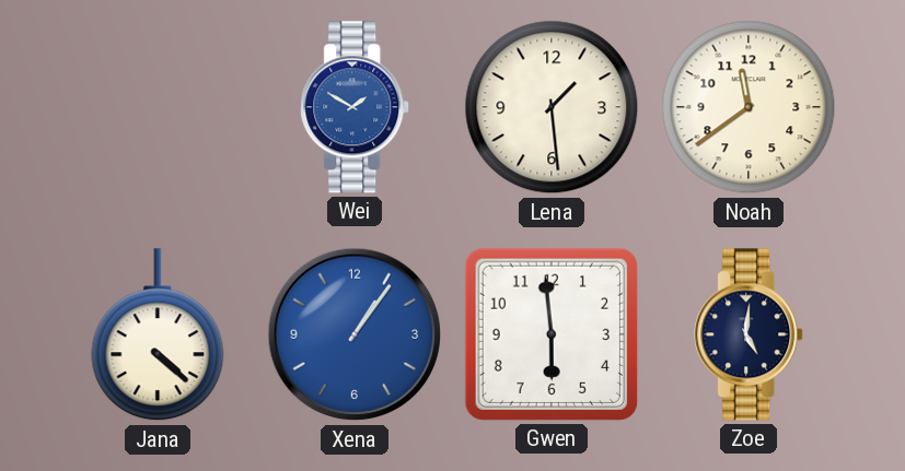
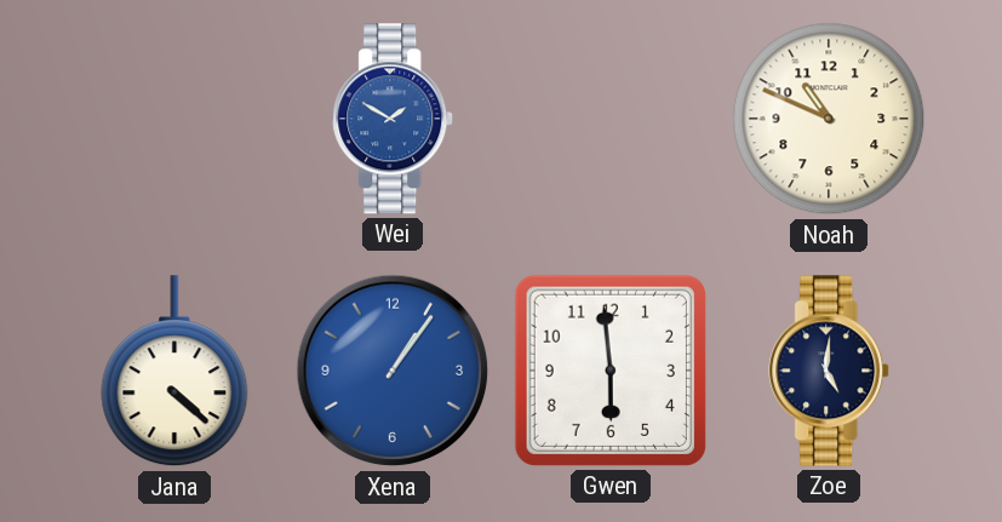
Lena: 1:29 -> none (552, 107)
Noah: 11:39 -> 10:49 (829, 119)
